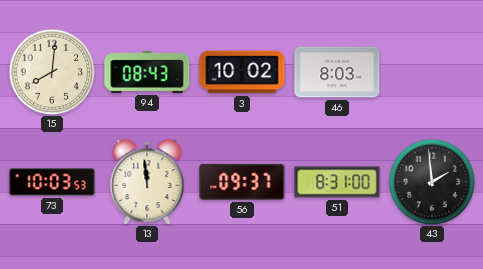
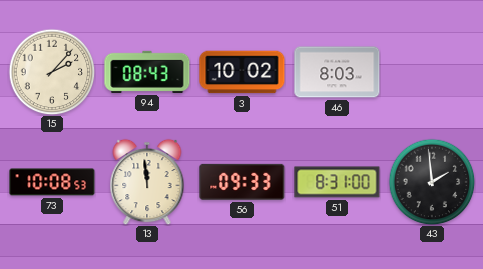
15: 8:01 -> 2:07 (52, 72)
73: 10:03 -> 10:08 (52, 182)
56: 09:37 -> 09:33 (242, 182)
